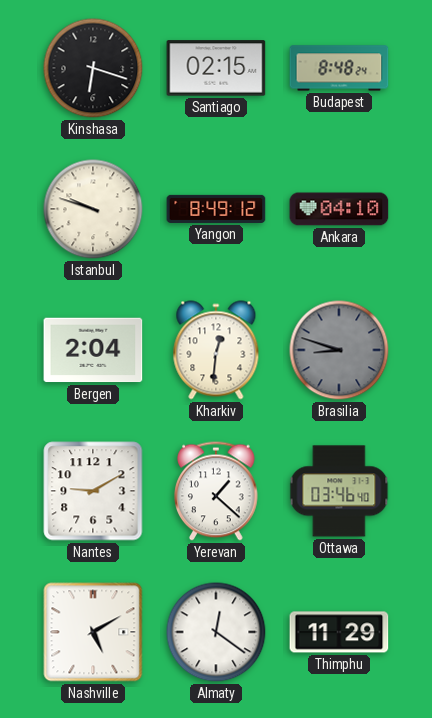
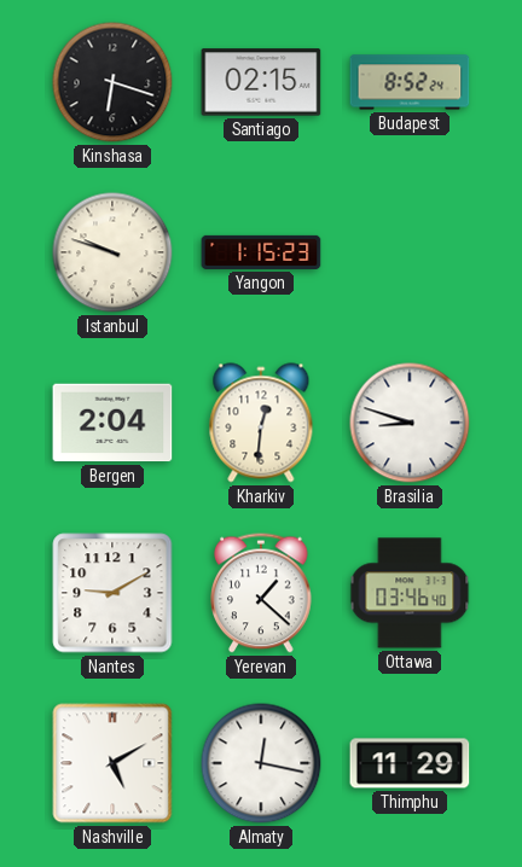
Budapest: 8:48 -> 8:52 (410, 82)
Yangon: 8:49 -> 1:15 (261, 252)
Ankara: 04:10 -> none (339, 209)
Brasilia dial: grey -> white (410, 423)
Almaty: 12:21 -> 12:17 (261, 763)
